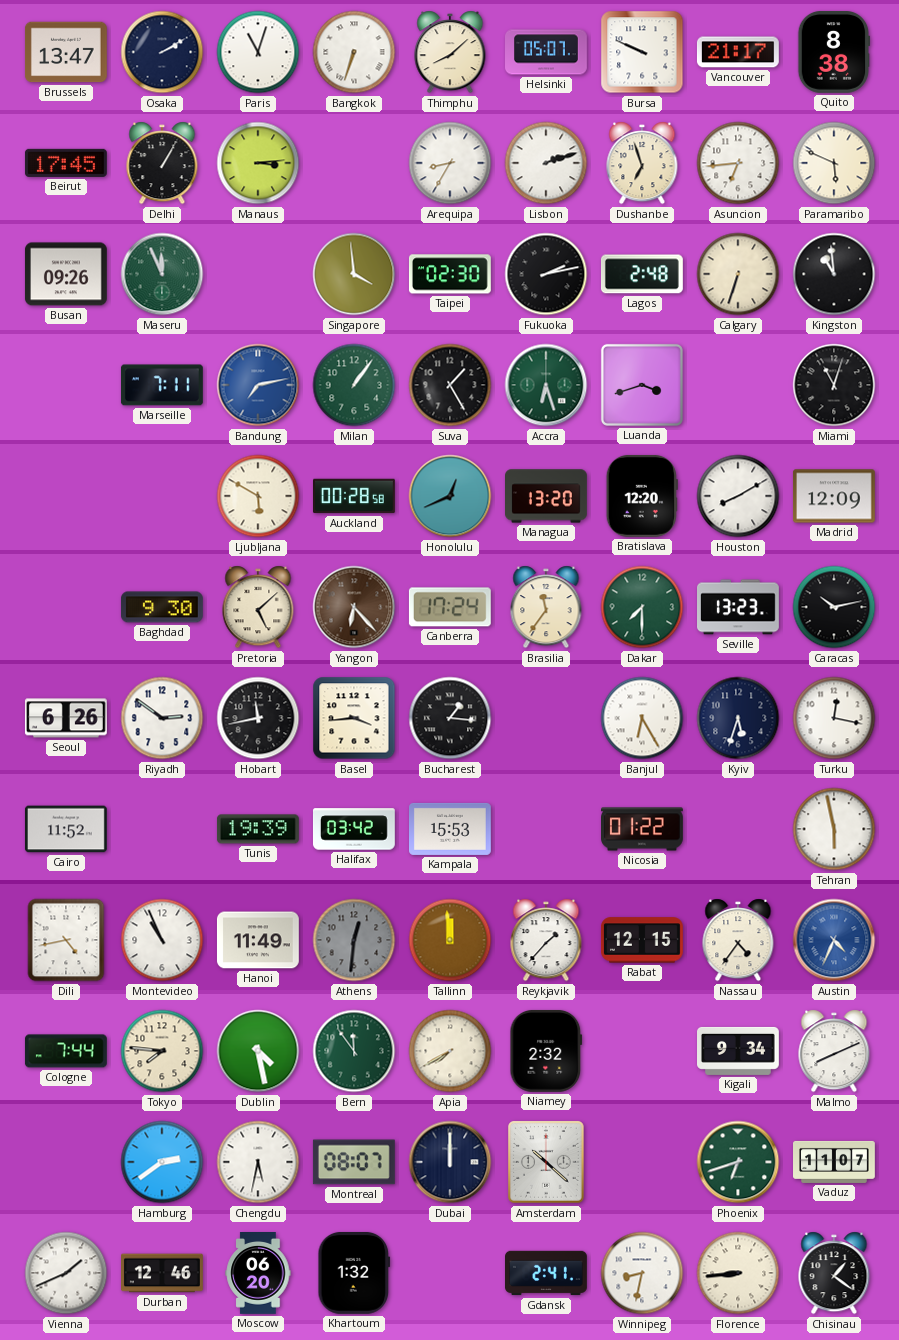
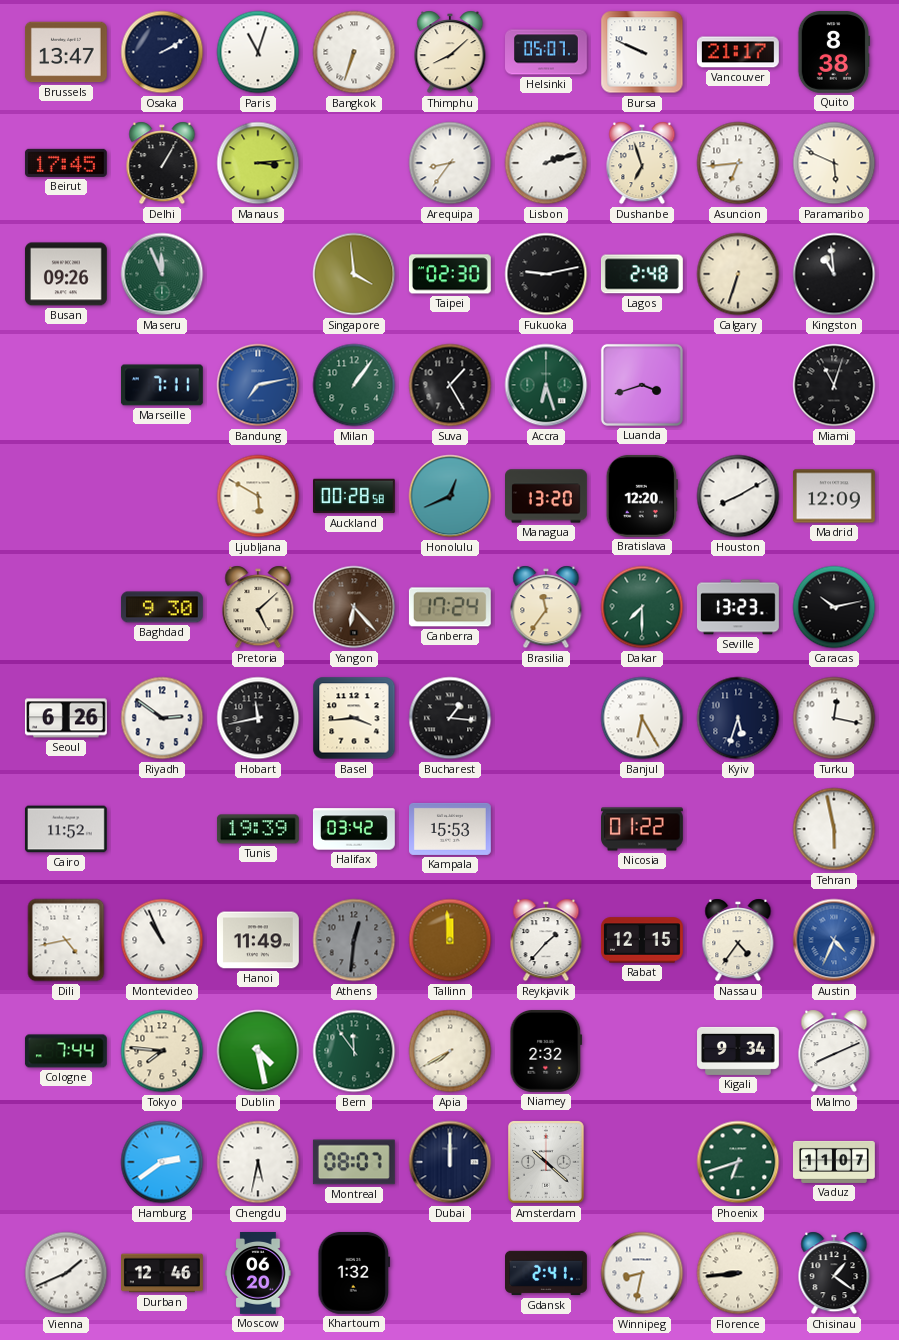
Arequipa: 8:35 -> 8:36 (450, 163)
Fukuoka: 2:13 -> 9:13 (546, 274)
